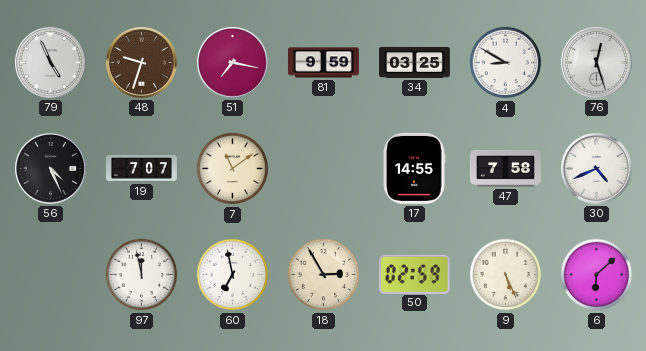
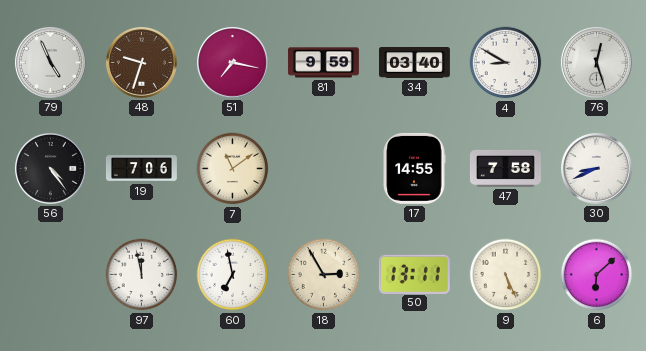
34: 03:25 -> 03:40 (415, 63)
56: 4:26 -> 4:24 (50, 168)
19: 7:07 -> 7:06 (141, 169)
30: 4:41 -> 8:41 (596, 168)
50: 02:59 -> 13:11 (414, 274)
